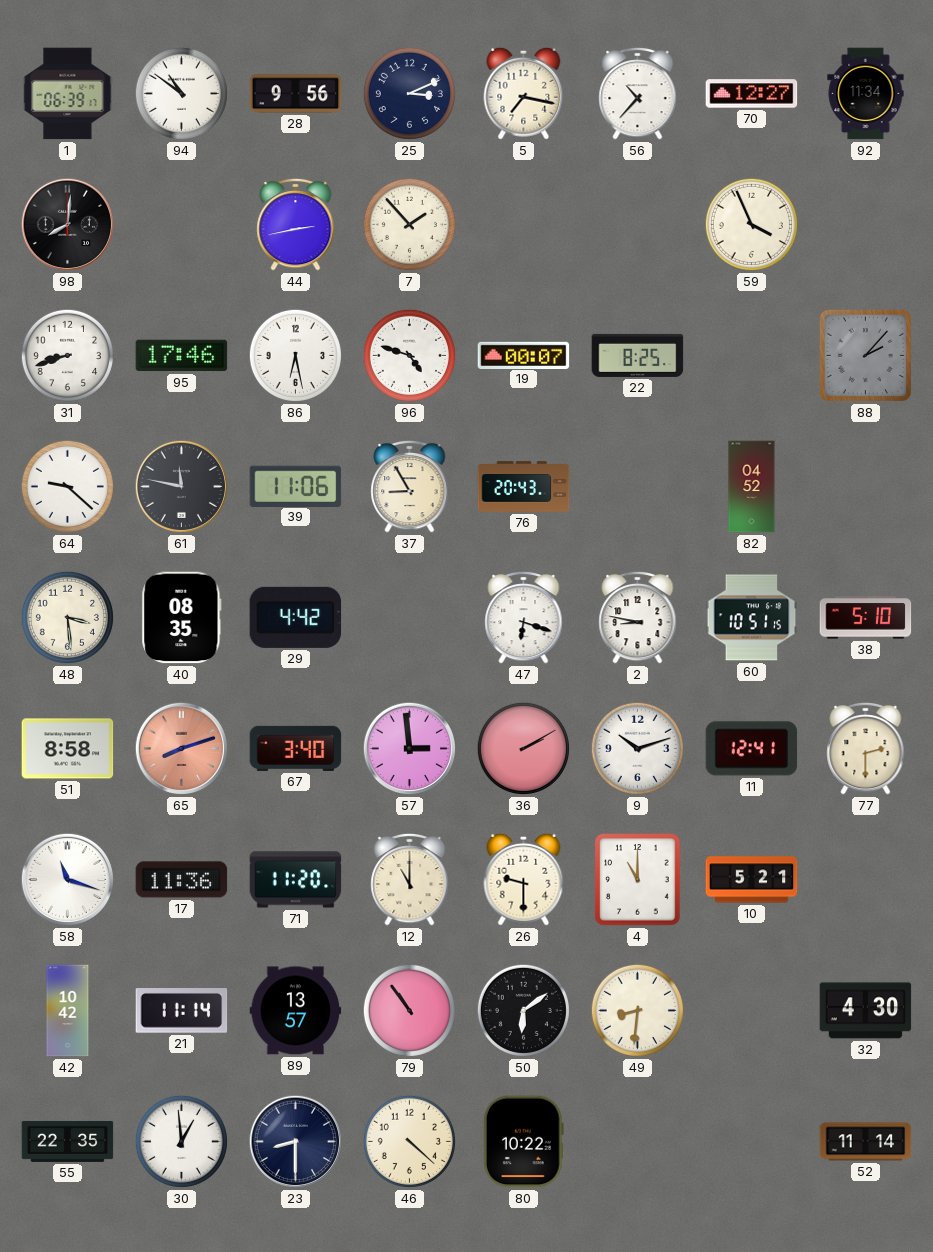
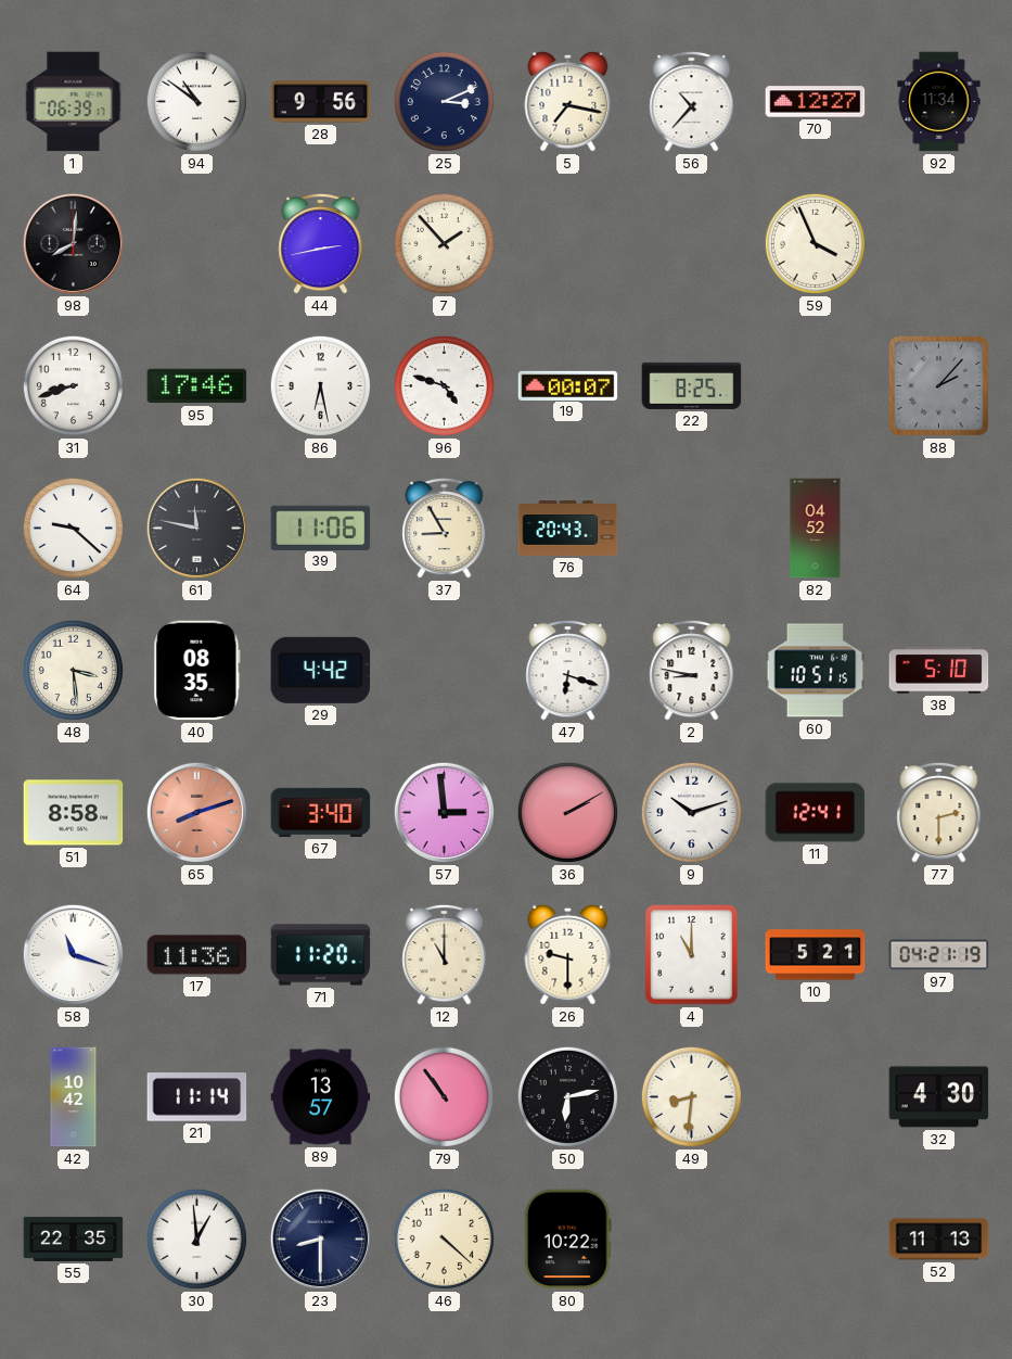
97: none -> 04:21 (939, 955)
50: 6:09 -> 6:13 (567, 1096)
52: 11:14 -> 11:13 (939, 1240)
